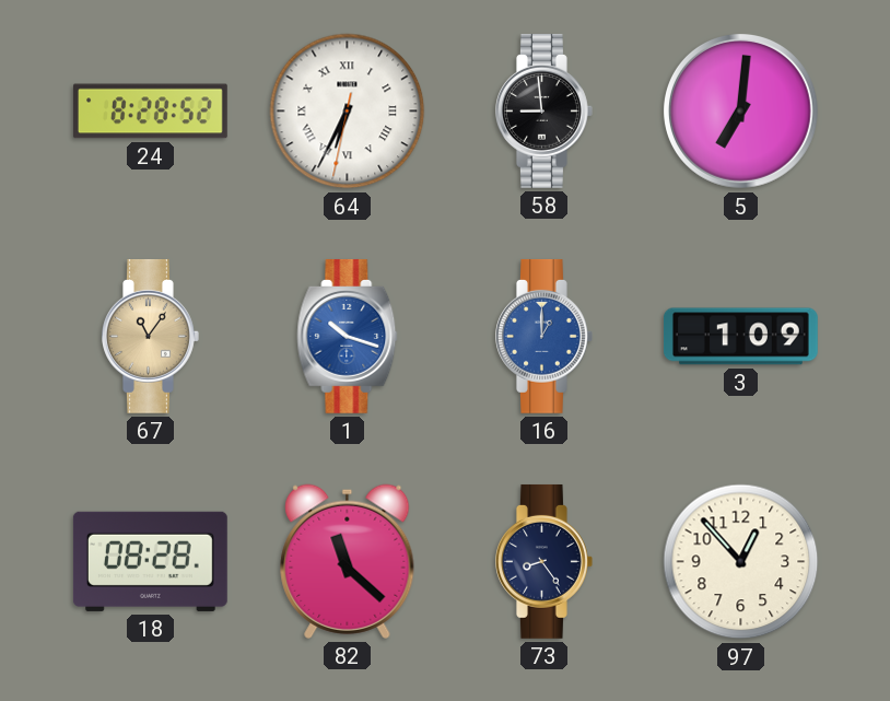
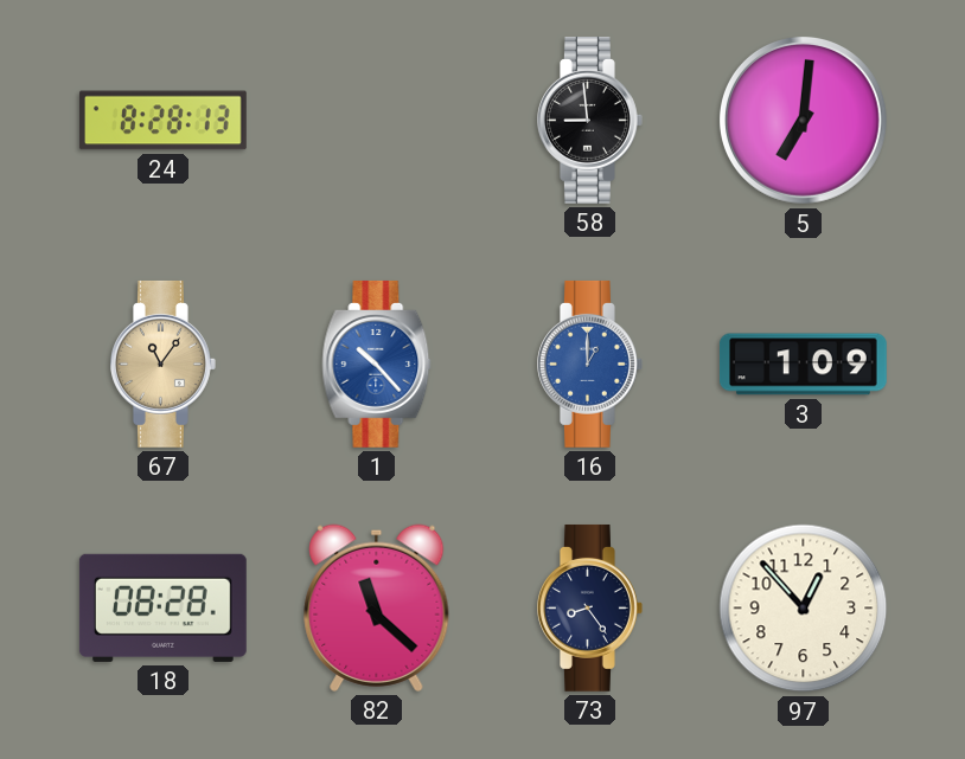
24: 8:28:52 -> 8:28:13 (162, 121)
64: 6:34 -> none (348, 112)
1: 10:18 -> 10:23 (377, 364)
